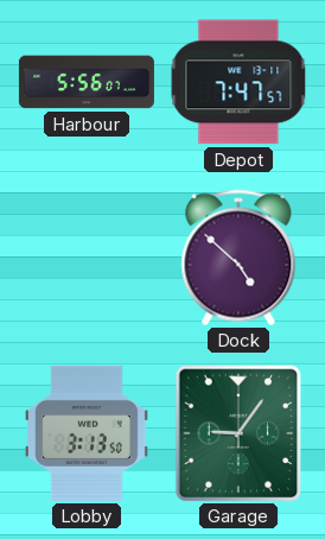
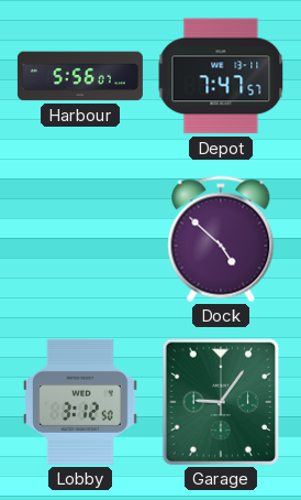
Lobby: 3:13 -> 3:12 (81, 402)
